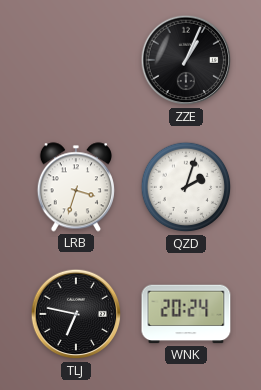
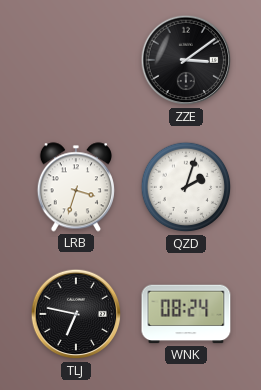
ZZE: 1:04 -> 3:09 (186, 60)
WNK: 20:24 -> 08:24 (186, 314)
